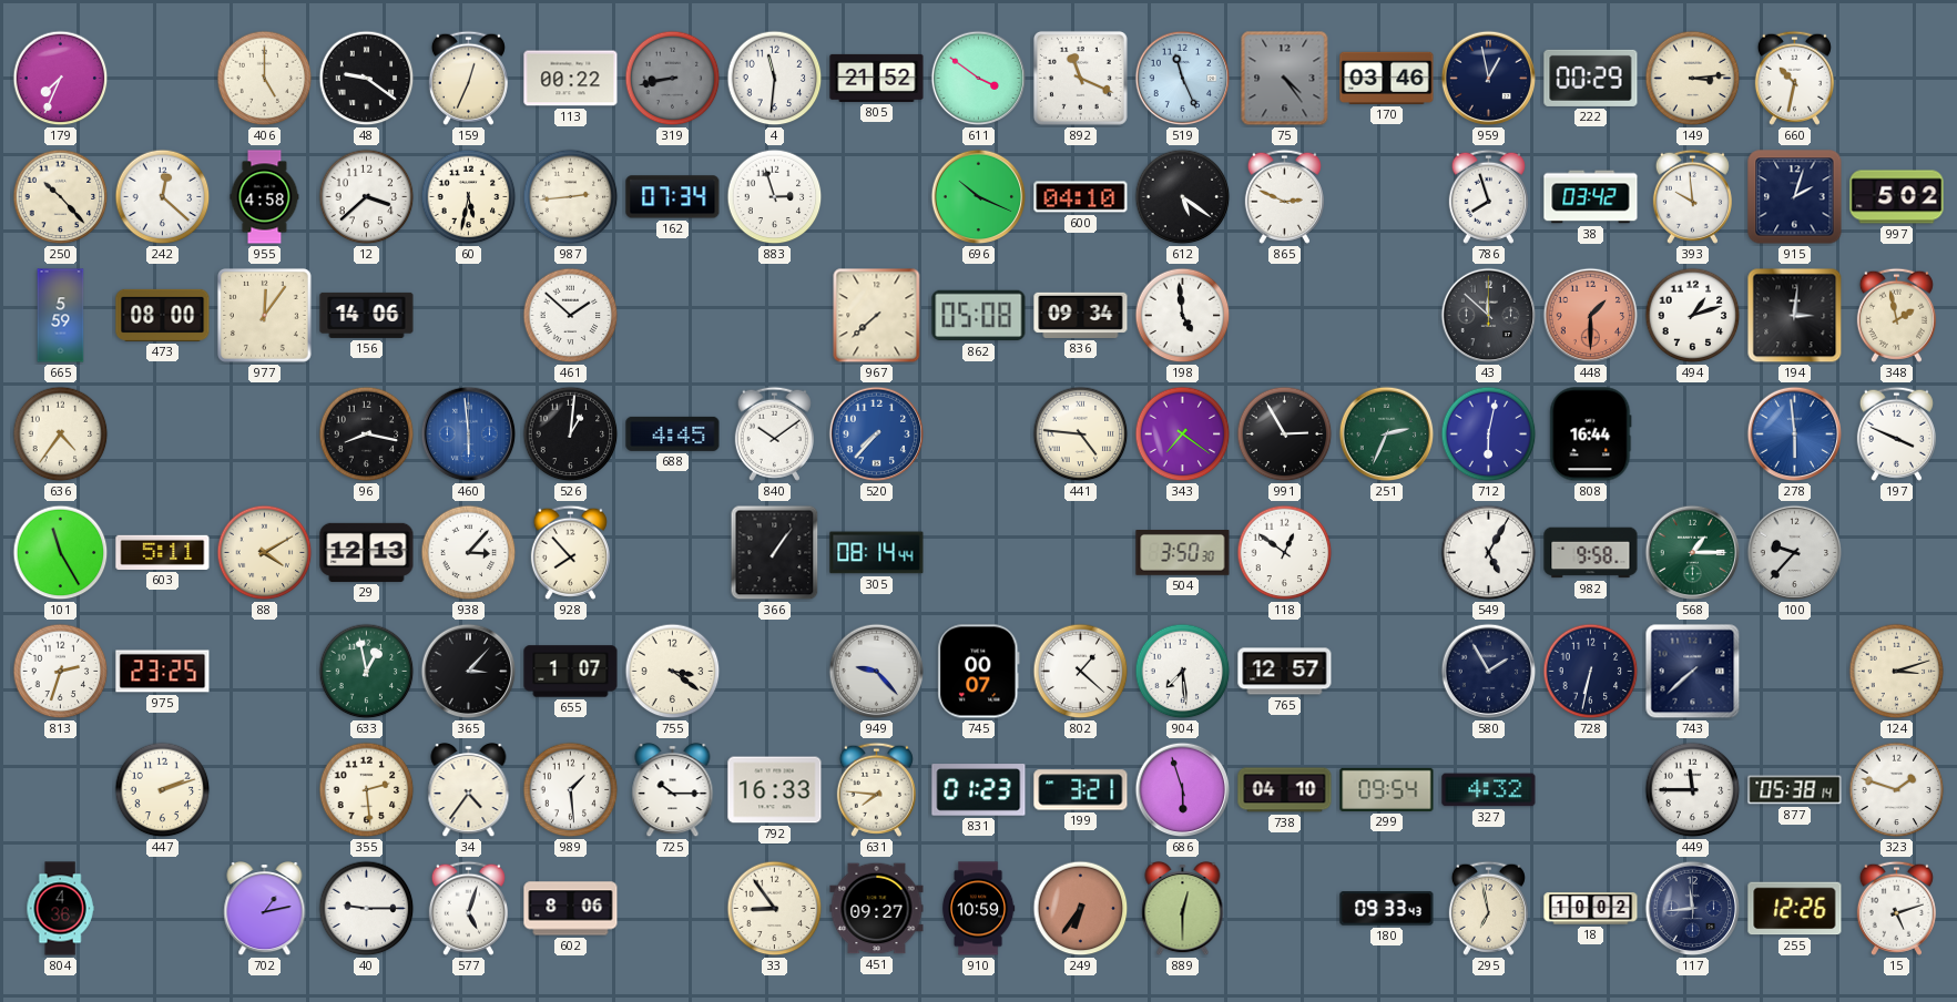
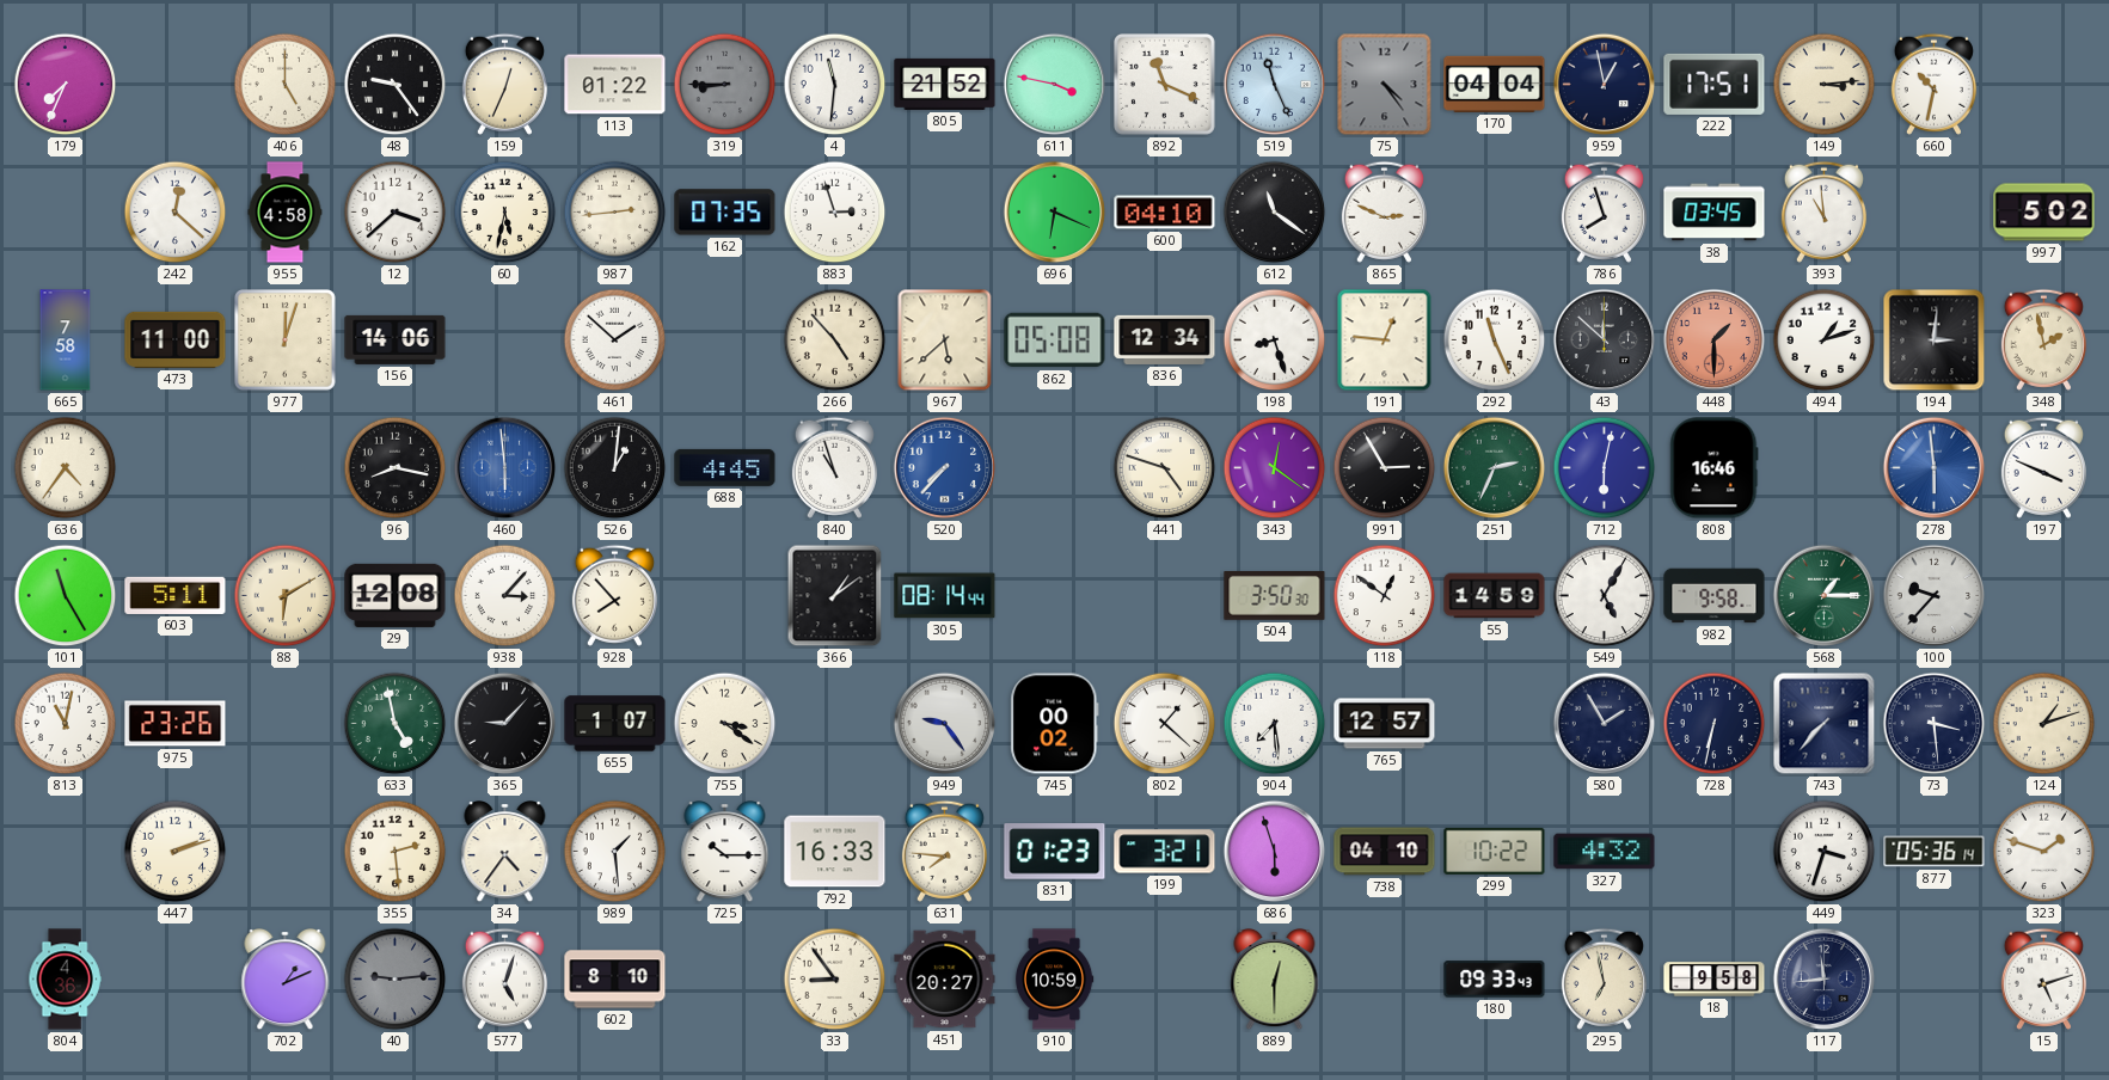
48: 9:21 -> 9:24 (396, 85)
113: 00:22 -> 01:22 (615, 85)
319: 8:43 -> 8:45 (725, 85)
611: 3:51 -> 3:47 (1055, 85)
170: 03:46 -> 04:04 (1495, 84)
222: 00:29 -> 17:51 (1715, 84)
250: 10:23 -> none (61, 197)
162: 07:34 -> 07:35 (725, 213)
696: 10:19 -> 6:19 (1055, 213)
612: 5:21 -> 11:21 (1275, 213)
38: 03:42 -> 03:45 (1715, 213)
393: 9:59 -> 10:59 (1823, 211)
915: 2:03 -> none (1795, 197)
665: 5:59 -> 7:58 (66, 340)
473: 08:00 -> 11:00 (176, 339)
977: 12:06 -> 12:03 (284, 339)
266: none -> 4:53 (835, 340)
967: 7:38 -> 5:38 (945, 340)
836: 09:34 -> 12:34 (1165, 339)
198: 4:59 -> 8:27 (1275, 340)
191: none -> 12:46 (1385, 340)
292: none -> 11:26 (1495, 340)
840: 10:09 -> 10:57 (834, 467)
441: 4:46 -> 4:48 (1165, 468)
343: 7:21 -> 12:21 (1275, 468)
808: 16:44 -> 16:46 (1715, 468)
88: 4:10 -> 6:10 (286, 596)
29: 12:13 -> 12:08 (396, 595)
366: 1:06 -> 1:09 (835, 596)
55: none -> 14:59 (1495, 596)
813: 2:33 -> 11:02 (66, 724)
975: 23:25 -> 23:26 (176, 724)
633: 12:58 -> 4:58 (396, 724)
365: 3:07 -> 9:07 (505, 724)
949: 9:23 -> 9:24 (945, 724)
745: 00:07 -> 00:02 (1055, 724)
743: 7:38 -> 7:37 (1825, 724)
73: none -> 3:29 (1935, 724)
124: 3:12 -> 1:12 (2044, 724)
299: 09:54 -> 10:22 (1495, 851)
449: 11:45 -> 3:33 (1825, 852)
877: 05:38 -> 05:36 (1935, 852)
702: 1:13 -> 1:11 (286, 981)
40: 9:15 -> 9:14 (396, 980)
40 dial: white -> grey (396, 980)
602: 8:06 -> 8:10 (615, 980)
451: 09:27 -> 20:27 (945, 980)
249: 6:36 -> none (1081, 909)
18: 10:02 -> 9:58 (1715, 980)
255: 12:26 -> none (1795, 909)
